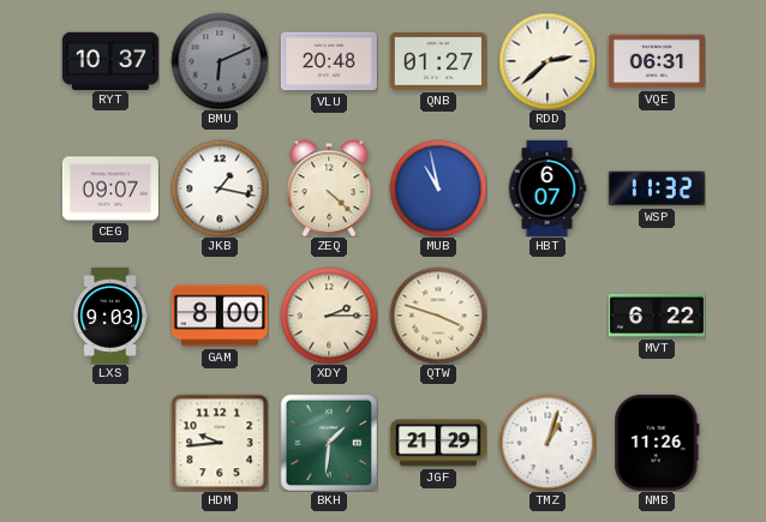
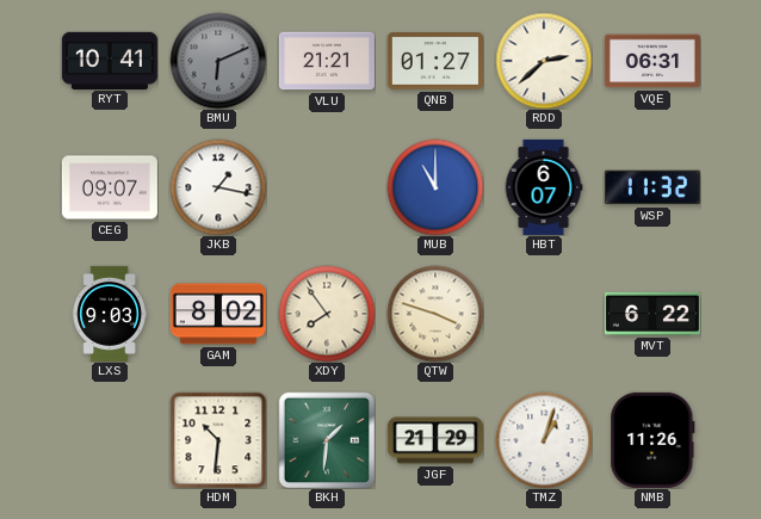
RYT: 10:37 -> 10:41 (110, 60)
VLU: 20:48 -> 21:21 (327, 61)
ZEQ: 4:22 -> none (329, 188)
MUB: 10:58 -> 11:00 (435, 187)
GAM: 8:00 -> 8:02 (218, 314)
XDY: 2:15 -> 7:54 (327, 314)
HDM: 9:44 -> 10:31 (218, 440)
